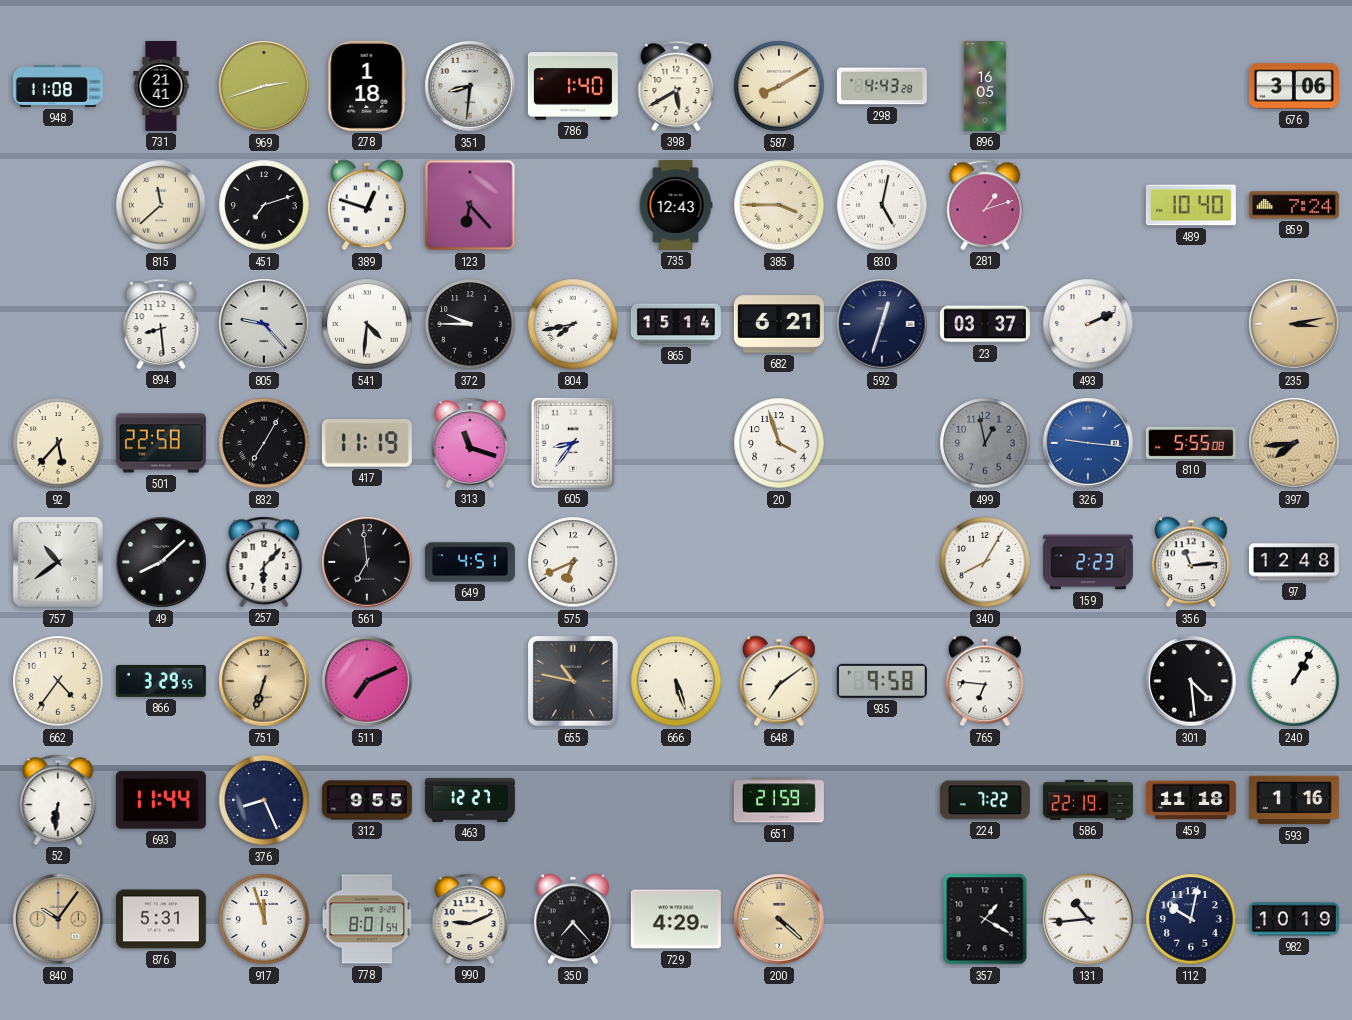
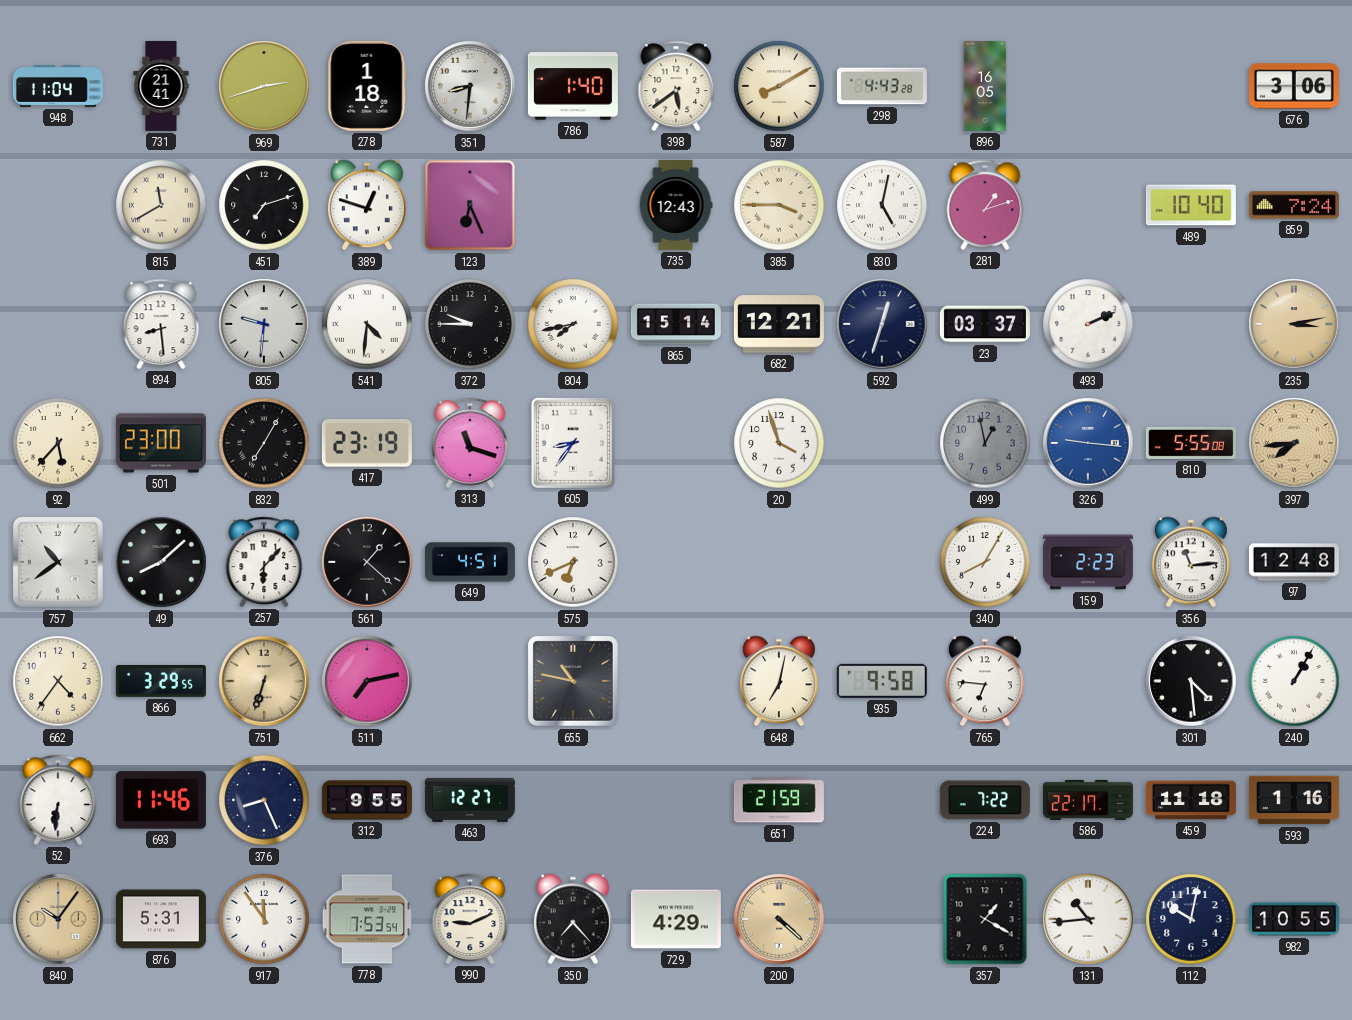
948: 11:08 -> 11:04 (58, 86)
398: 5:40 -> 5:39 (676, 86)
815: 11:38 -> 11:40 (161, 205)
123: 6:23 -> 6:26 (470, 205)
805: 9:23 -> 9:31 (264, 324)
682: 6:21 -> 12:21 (779, 324)
501: 22:58 -> 23:00 (161, 443)
417: 11:19 -> 23:19 (367, 443)
561: 6:59 -> 1:22 (367, 562)
511: 7:11 -> 7:13 (367, 681)
666: 5:27 -> none (676, 681)
648: 7:09 -> 7:02 (779, 681)
693: 11:44 -> 11:46 (161, 800)
586: 22:19 -> 22:17 (1088, 800)
917: 11:57 -> 11:54 (264, 919)
778: 8:01 -> 7:53 (367, 919)
982: 10:19 -> 10:55 (1294, 919)
